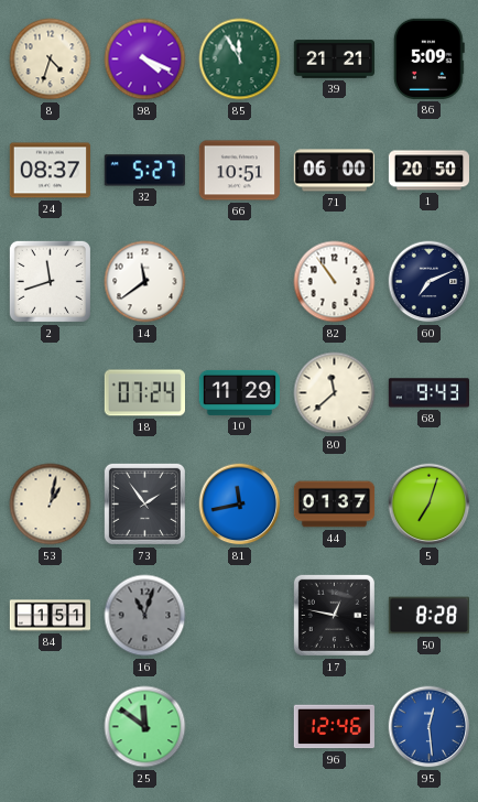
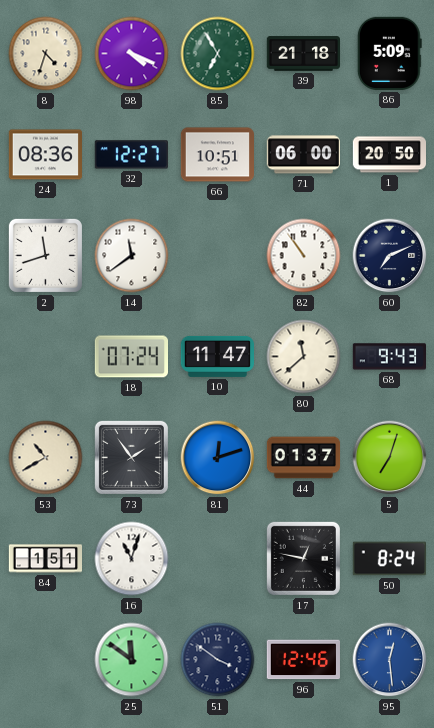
85: 11:55 -> 6:55 (218, 54)
39: 21:21 -> 21:18 (303, 54)
24: 08:37 -> 08:36 (45, 155)
32: 5:27 -> 12:27 (131, 155)
10: 11:29 -> 11:47 (217, 356)
53: 1:02 -> 10:40 (46, 458)
81: 11:43 -> 12:12 (218, 458)
16 dial: grey -> white (132, 559)
50: 8:28 -> 8:24 (389, 559)
51: none -> 3:51 (218, 660)
